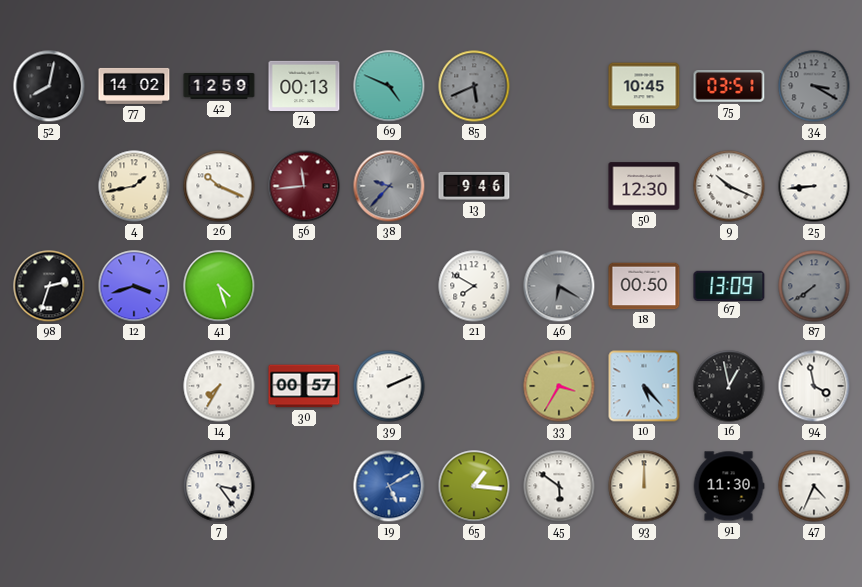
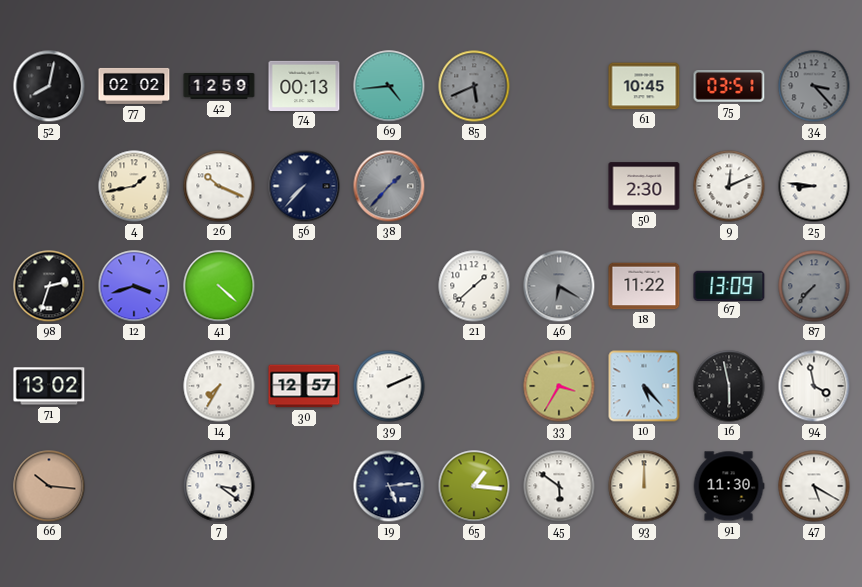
77: 14:02 -> 02:02 (134, 86)
69: 4:49 -> 4:44 (389, 86)
34: 3:20 -> 3:23 (814, 86)
56: 11:44 -> 7:37 (304, 186)
56 dial: burgundy -> navy (304, 186)
38: 9:37 -> 1:37 (389, 186)
13: 9:46 -> none (474, 187)
50: 12:30 -> 2:30 (644, 186)
9: 10:19 -> 12:11 (729, 186)
25: 8:44 -> 8:46 (814, 186)
41: 4:27 -> 4:22 (219, 286)
21: 7:50 -> 1:38 (474, 286)
18: 00:50 -> 11:22 (644, 286)
87: 7:39 -> 7:37 (814, 286)
71: none -> 13:02 (49, 386)
30: 00:57 -> 12:57 (304, 386)
16: 12:58 -> 5:58 (729, 386)
66: none -> 10:16 (49, 486)
7: 3:24 -> 3:21 (219, 486)
19: 5:10 -> 5:14 (389, 486)
19 dial: blue -> navy (389, 486)
47: 4:34 -> 5:20 (814, 486)
